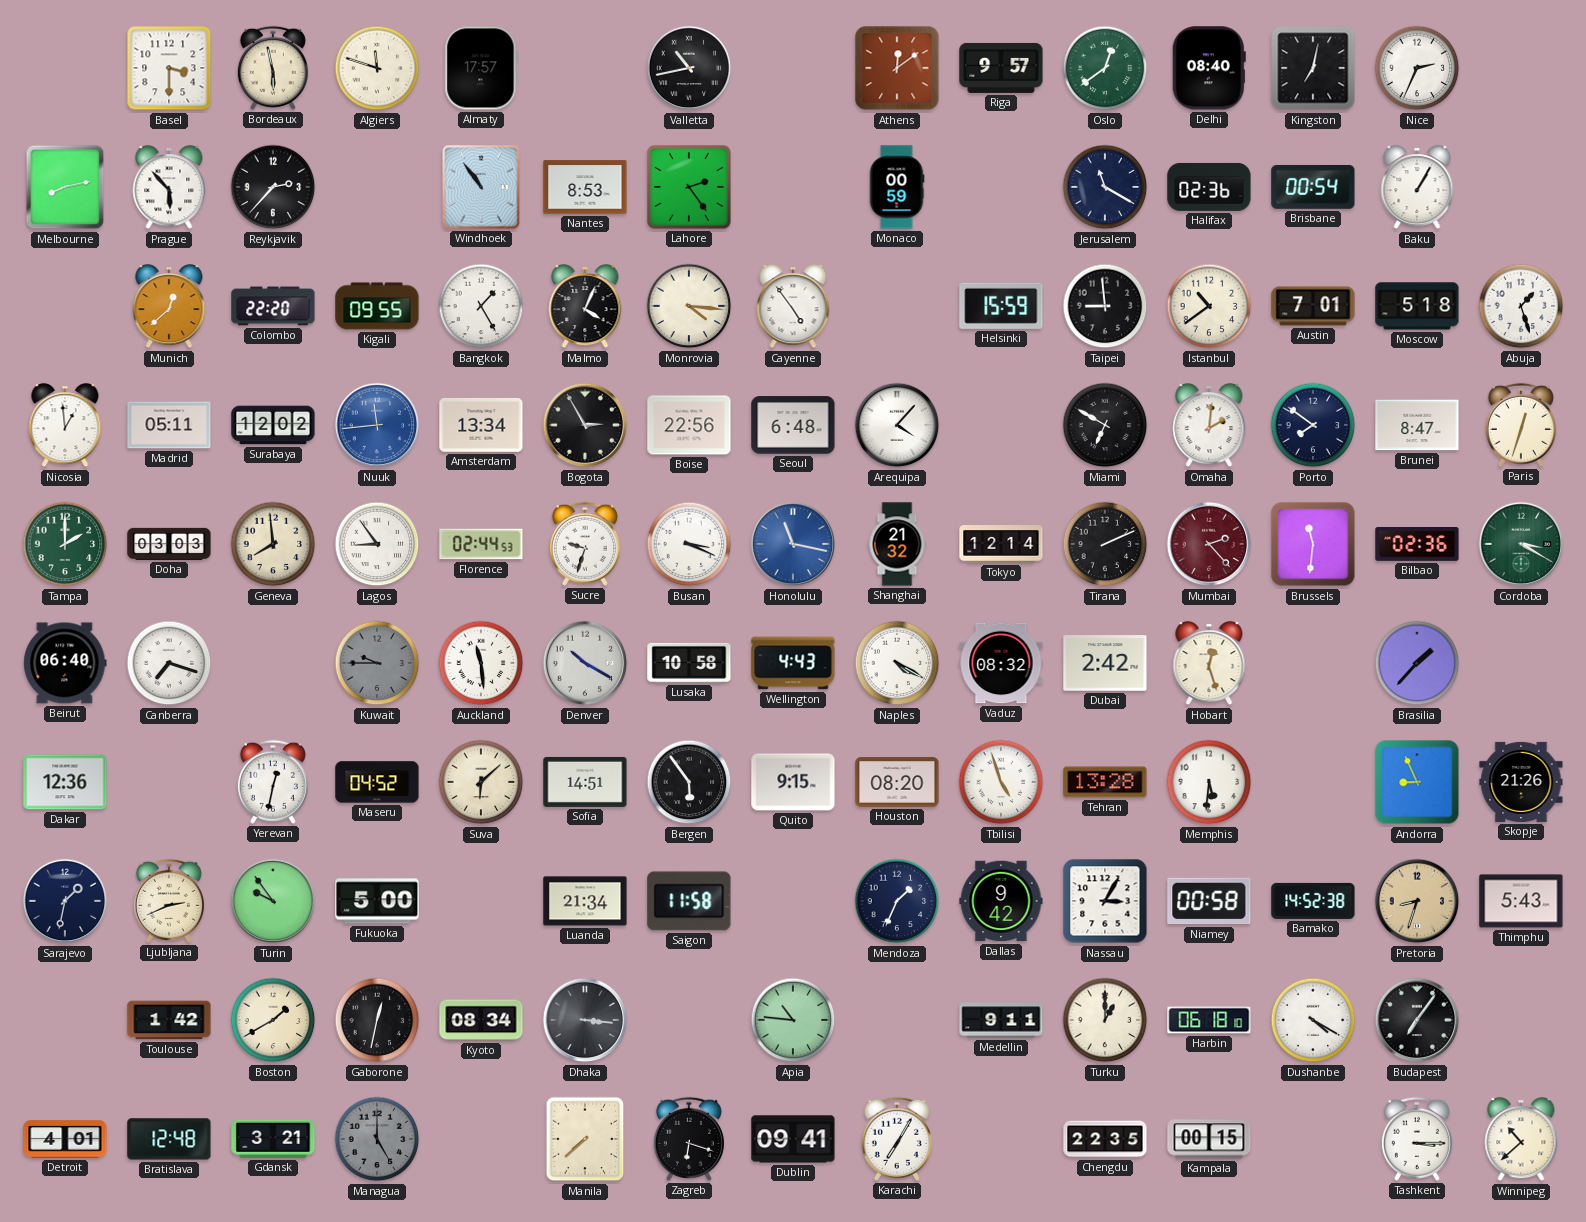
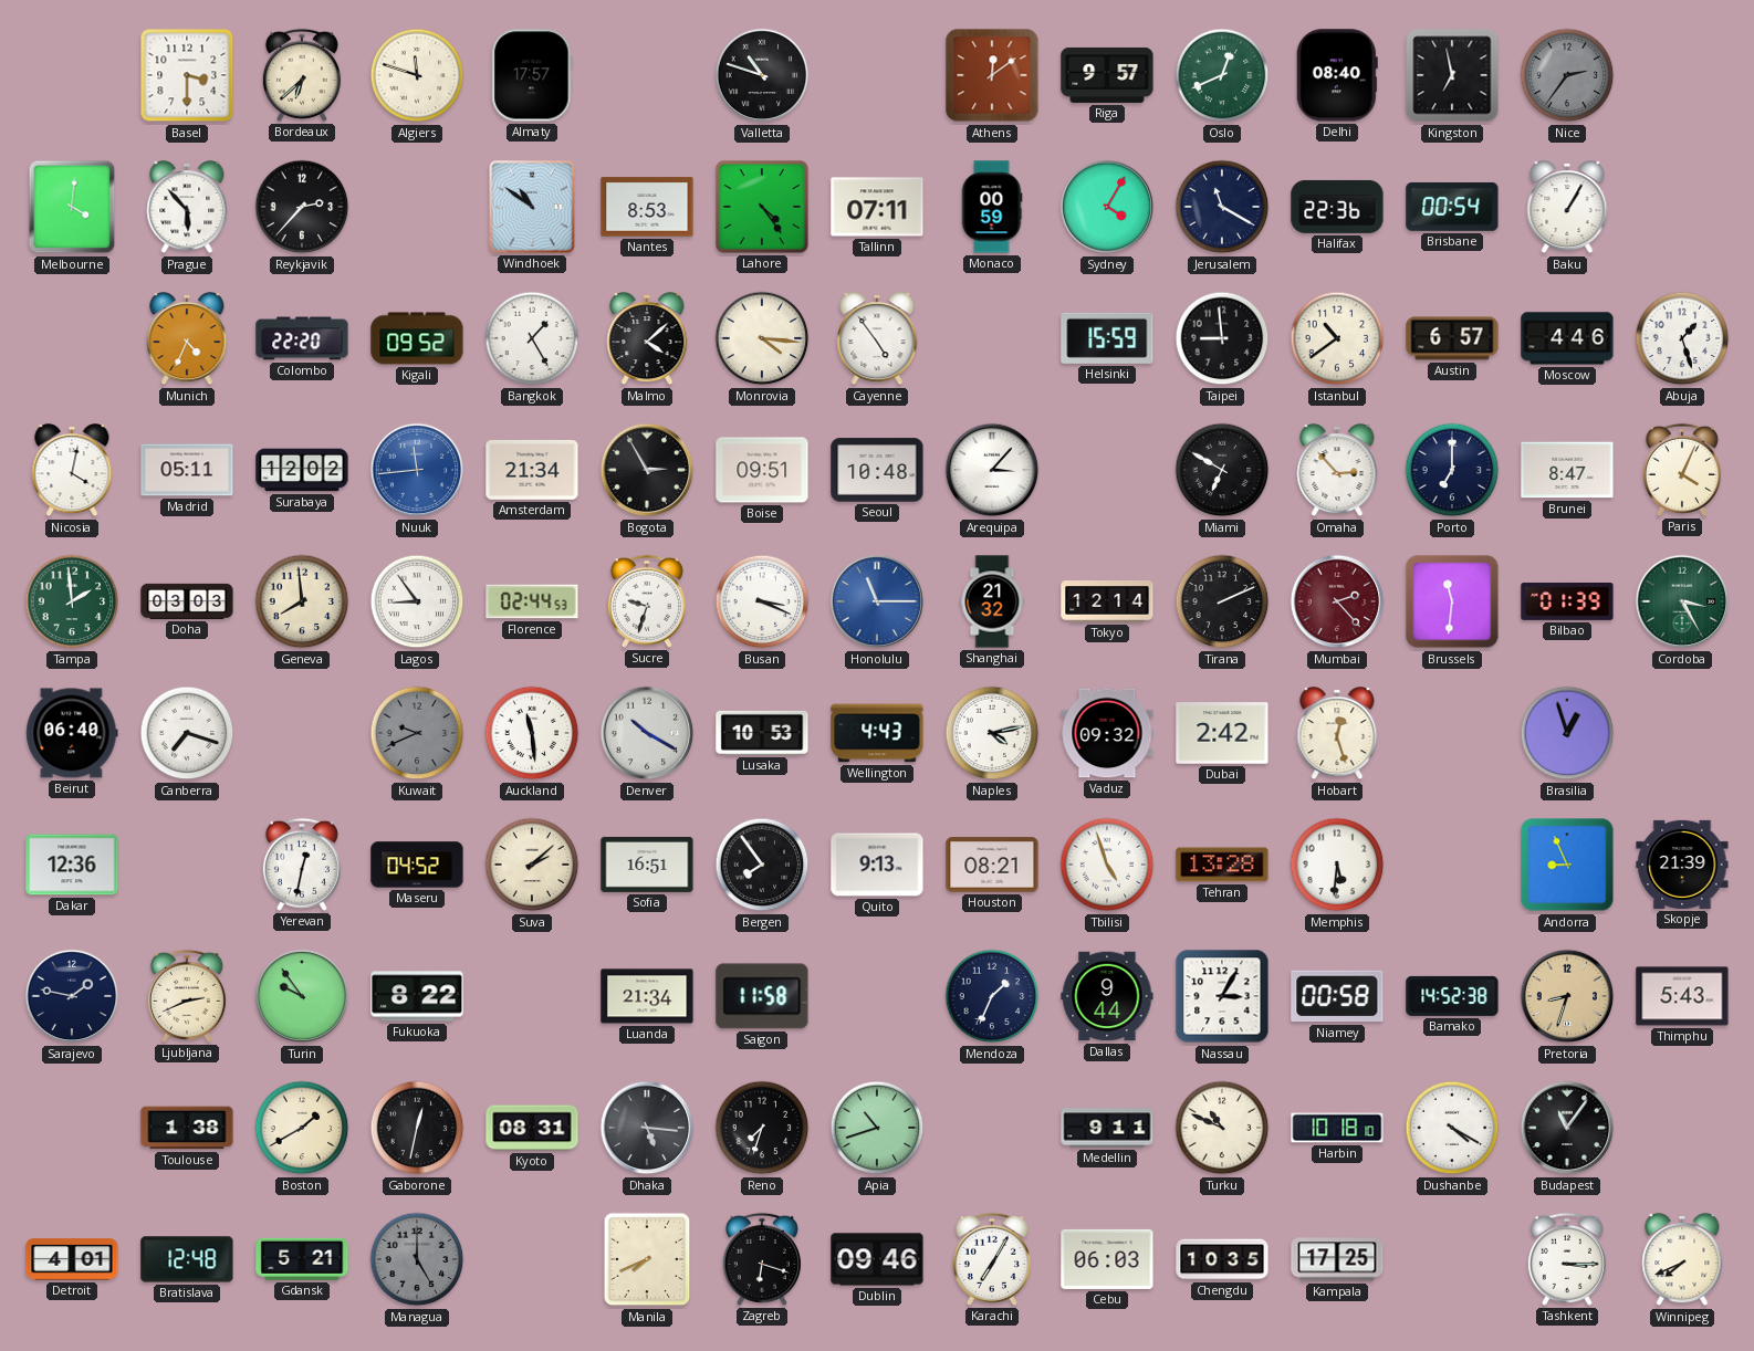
Bordeaux: 5:58 -> 6:38 (302, 75)
Valletta: 10:43 -> 10:48 (762, 75)
Oslo: 12:39 -> 12:41 (1222, 75)
Kingston: 7:02 -> 6:58 (1452, 75)
Nice: 2:34 -> 2:36 (1567, 75)
Nice dial: white -> grey (1567, 75)
Melbourne: 8:13 -> 4:01 (72, 207)
Windhoek: 10:54 -> 10:51 (532, 207)
Lahore: 2:24 -> 4:24 (762, 207)
Tallinn: none -> 07:11 (877, 207)
Sydney: none -> 4:05 (1107, 207)
Halifax: 02:36 -> 22:36 (1337, 207)
Munich: 12:38 -> 4:34 (187, 339)
Kigali: 09:55 -> 09:52 (417, 338)
Malmo: 4:04 -> 4:08 (647, 339)
Austin: 7:01 -> 6:57 (1452, 338)
Moscow: 5:18 -> 4:46 (1567, 338)
Nicosia: 12:59 -> 4:02 (72, 471)
Amsterdam: 13:34 -> 21:34 (532, 470)
Boise: 22:56 -> 09:51 (762, 470)
Seoul: 6:48 -> 10:48 (877, 470)
Arequipa: 4:07 -> 3:07 (992, 470)
Omaha: 2:01 -> 2:53 (1337, 471)
Porto: 7:51 -> 7:00 (1452, 470)
Paris: 12:33 -> 4:04 (1682, 470)
Tampa: 2:00 -> 1:59 (72, 601)
Honolulu: 11:17 -> 11:15 (877, 601)
Bilbao: 02:36 -> 01:39 (1567, 603)
Cordoba: 3:20 -> 3:25 (1682, 601)
Kuwait: 9:45 -> 9:41 (417, 733)
Lusaka: 10:58 -> 10:53 (762, 733)
Naples: 4:20 -> 4:13 (992, 733)
Vaduz: 08:32 -> 09:32 (1107, 733)
Brasilia: 1:37 -> 12:57 (1567, 733)
Suva: 6:08 -> 2:08 (532, 865)
Sofia: 14:51 -> 16:51 (647, 865)
Bergen: 5:54 -> 7:54 (762, 865)
Quito: 9:15 -> 9:13 (877, 865)
Houston: 08:20 -> 08:21 (992, 865)
Skopje: 21:26 -> 21:39 (1682, 865)
Sarajevo: 1:32 -> 1:47 (72, 996)
Fukuoka: 5:00 -> 8:22 (417, 996)
Dallas: 9:42 -> 9:44 (1107, 996)
Toulouse: 1:42 -> 1:38 (187, 1128)
Kyoto: 08:34 -> 08:31 (532, 1128)
Dhaka: 3:16 -> 5:16 (647, 1128)
Reno: none -> 7:33 (762, 1128)
Apia: 10:46 -> 10:42 (877, 1128)
Turku: 1:00 -> 10:49 (1222, 1128)
Harbin: 06:18 -> 10:18 (1337, 1128)
Budapest: 7:06 -> 11:06 (1567, 1128)
Gdansk: 3:21 -> 5:21 (302, 1259)
Manila: 7:38 -> 7:41 (647, 1259)
Dublin: 09:41 -> 09:46 (877, 1259)
Cebu: none -> 06:03 (1107, 1259)
Chengdu: 22:35 -> 10:35 (1222, 1259)
Kampala: 00:15 -> 17:25 (1337, 1259)
Winnipeg: 10:38 -> 7:41 (1682, 1260)
